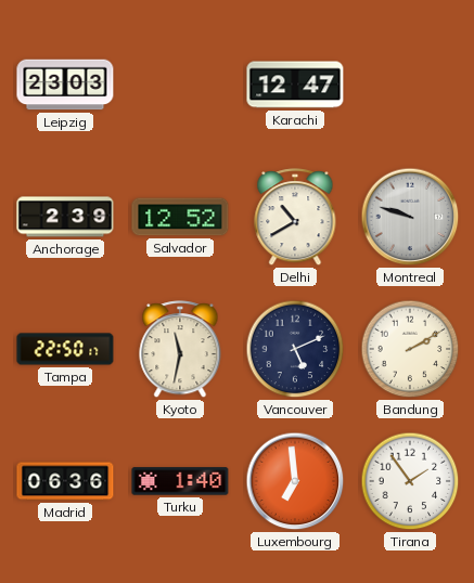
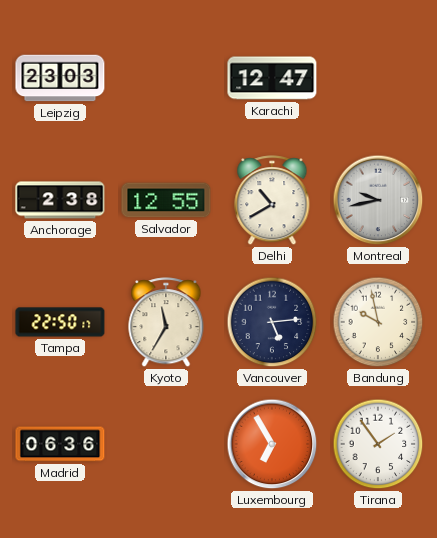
Anchorage: 2:39 -> 2:38 (60, 200)
Salvador: 12:52 -> 12:55 (166, 200)
Montreal: 9:48 -> 9:43 (378, 200)
Kyoto: 11:32 -> 11:35 (166, 323)
Vancouver: 5:11 -> 5:14 (272, 322)
Bandung: 2:10 -> 9:58 (378, 322)
Turku: 1:40 -> none (180, 481)
Luxembourg: 6:59 -> 6:55 (272, 444)
